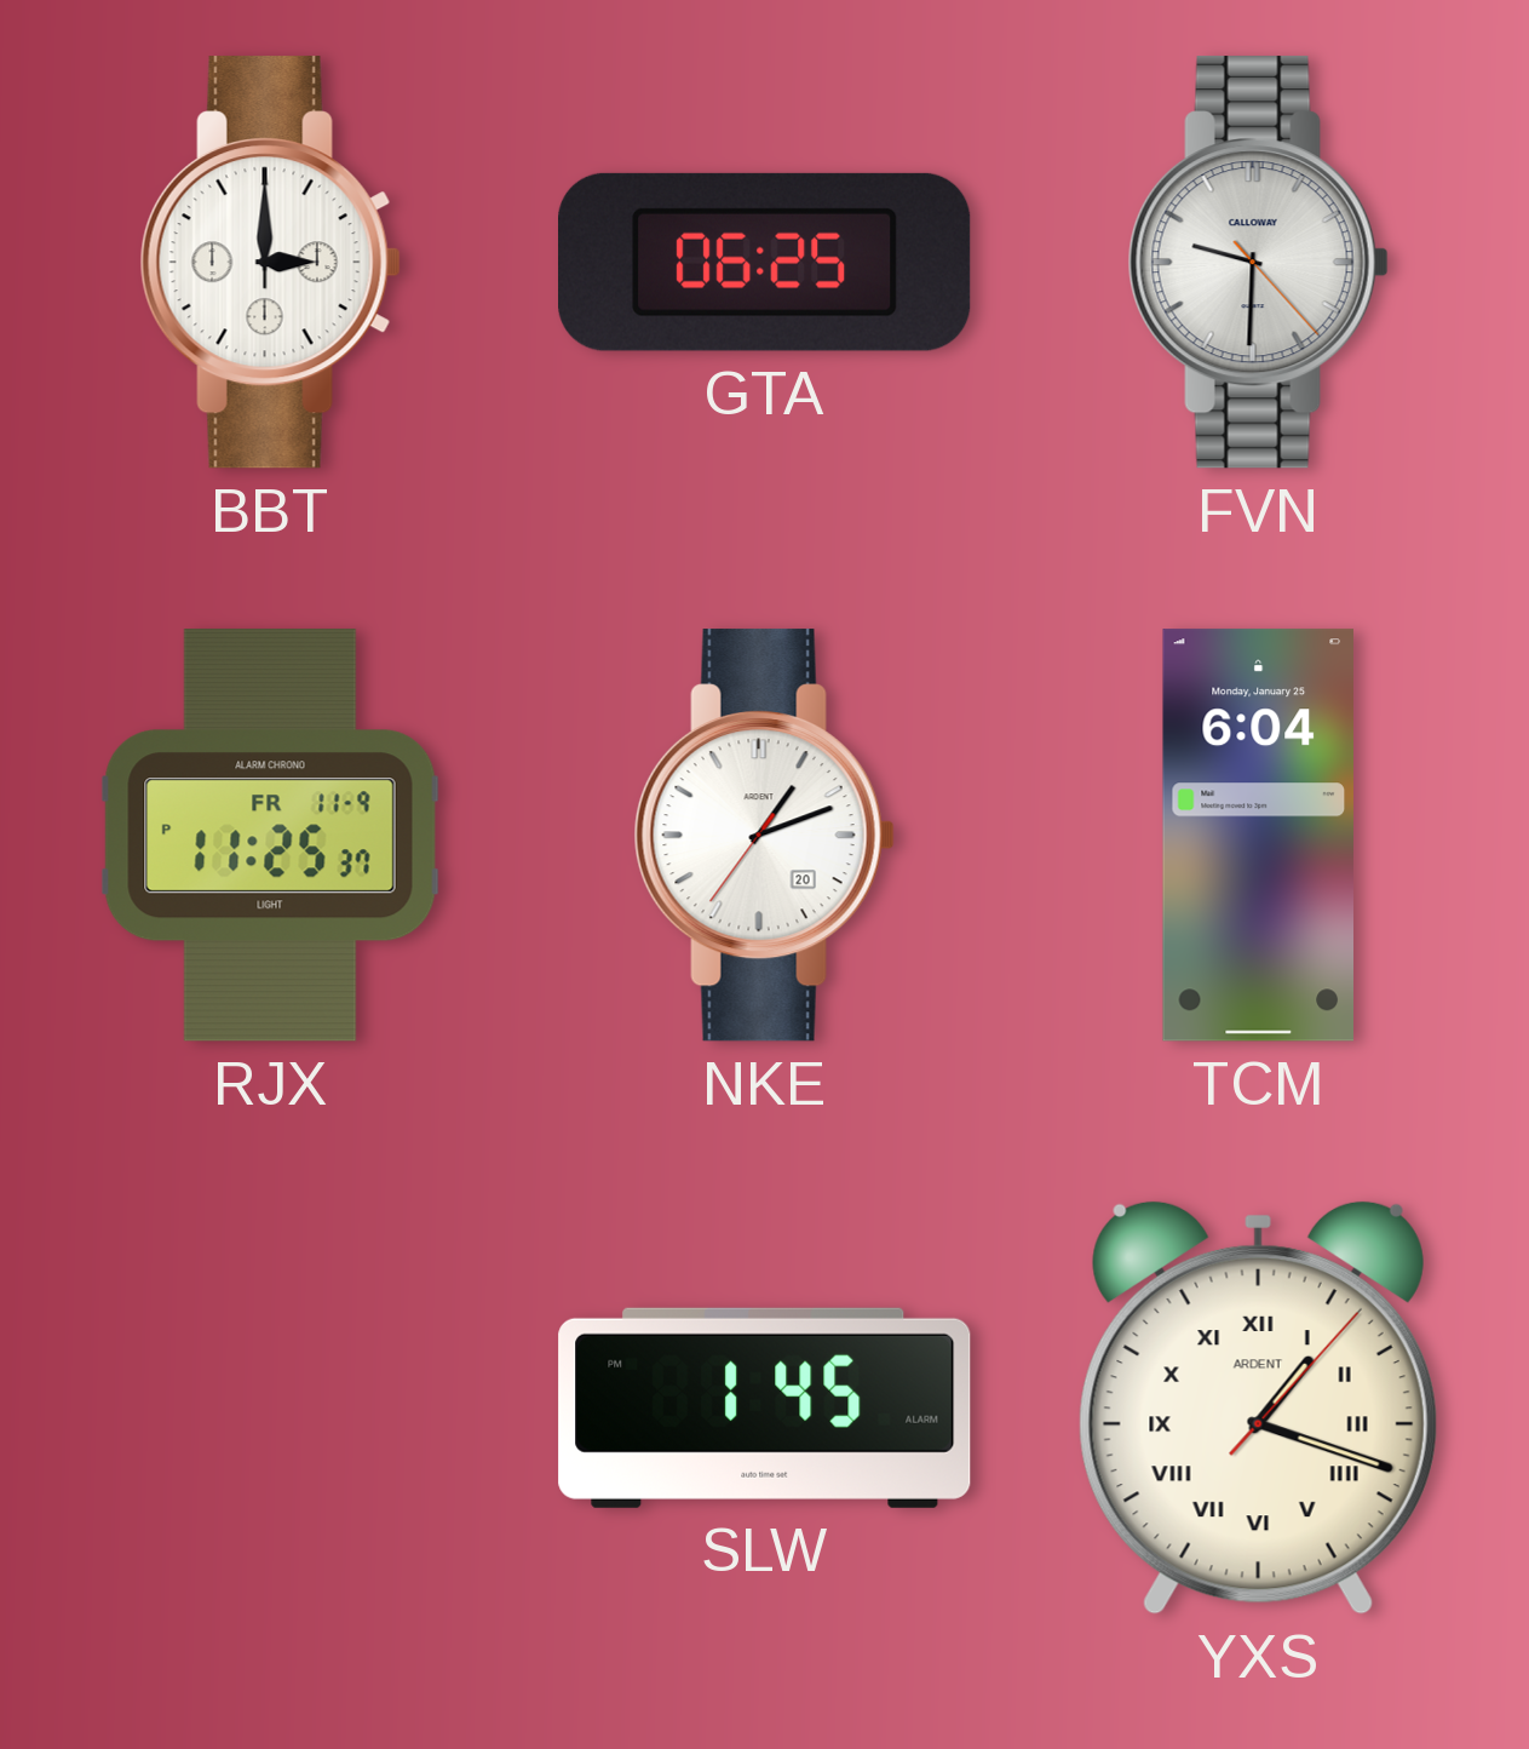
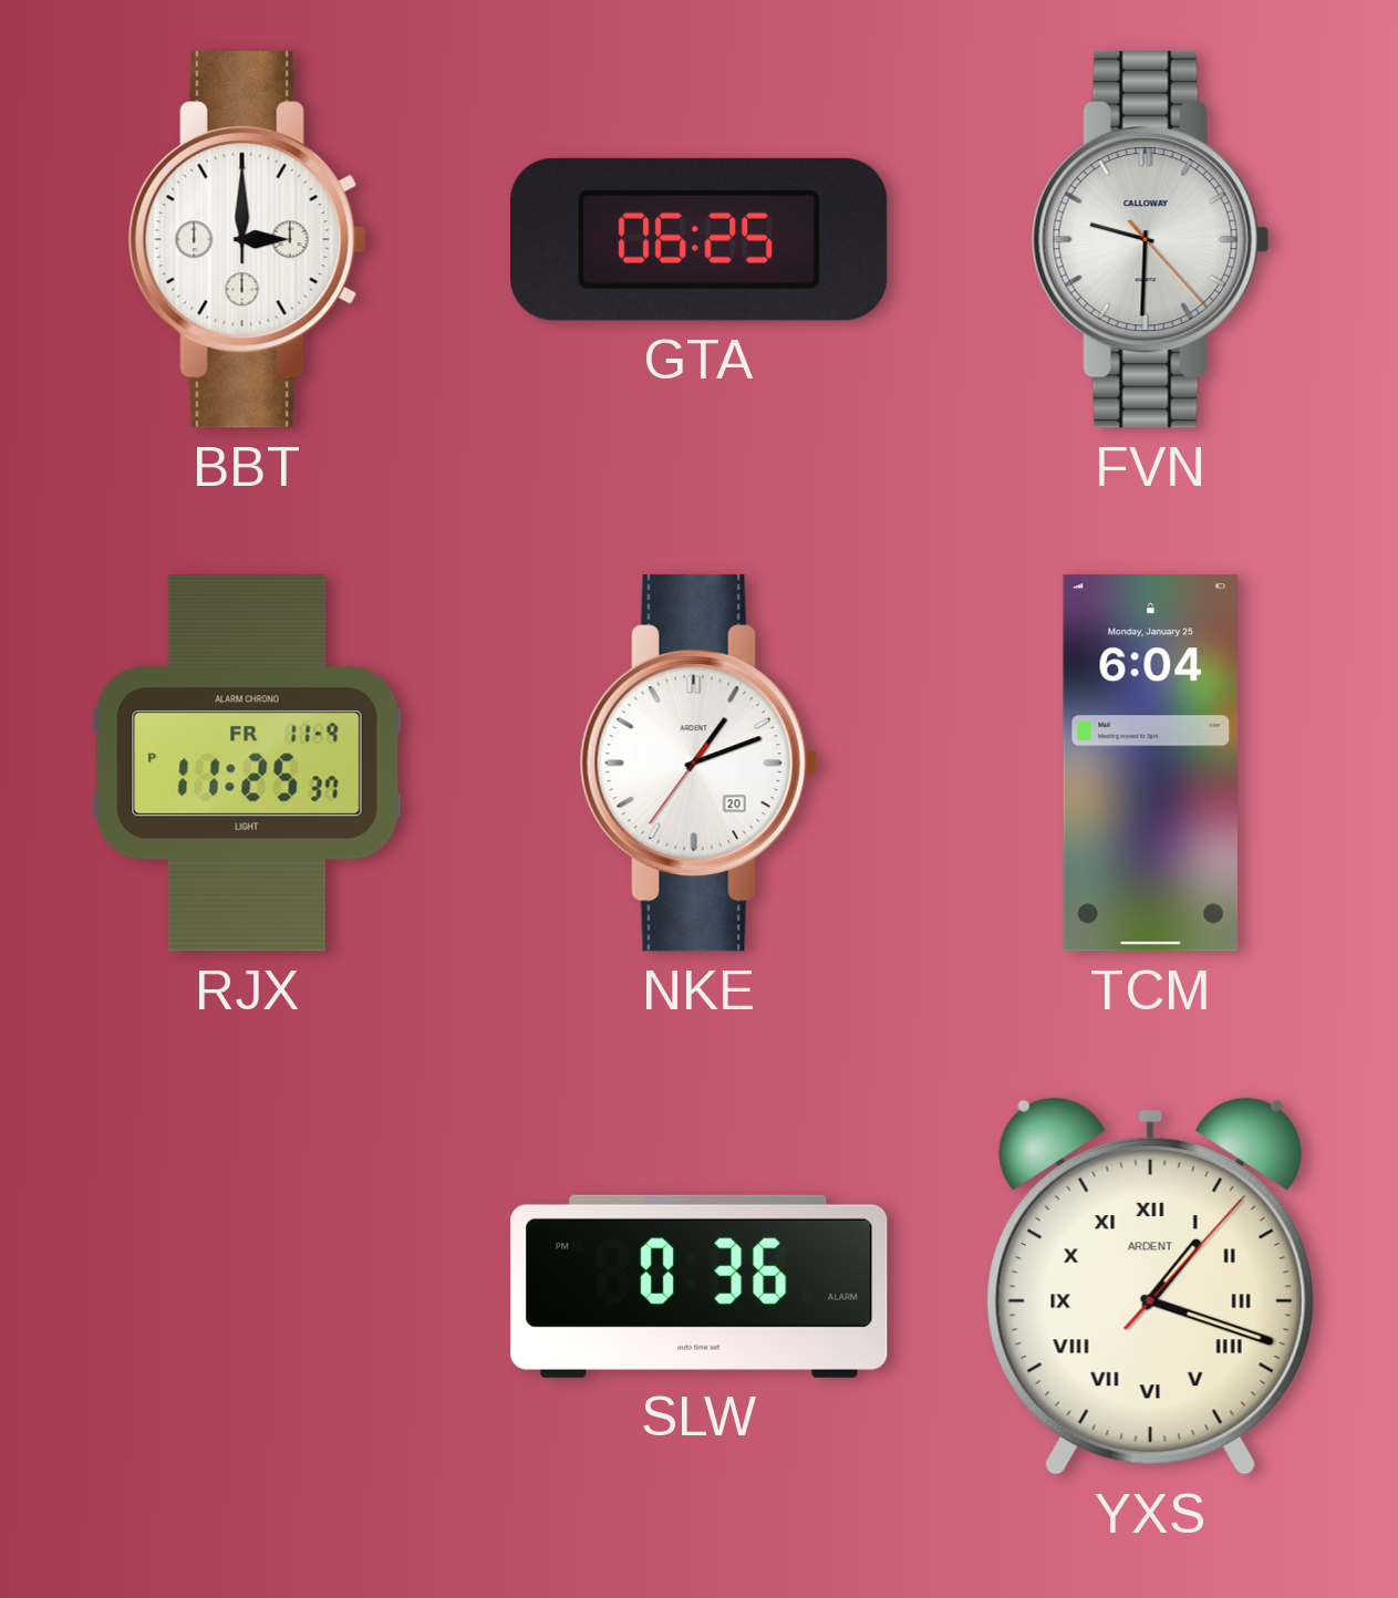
SLW: 1:45 -> 0:36 (700, 1286)
